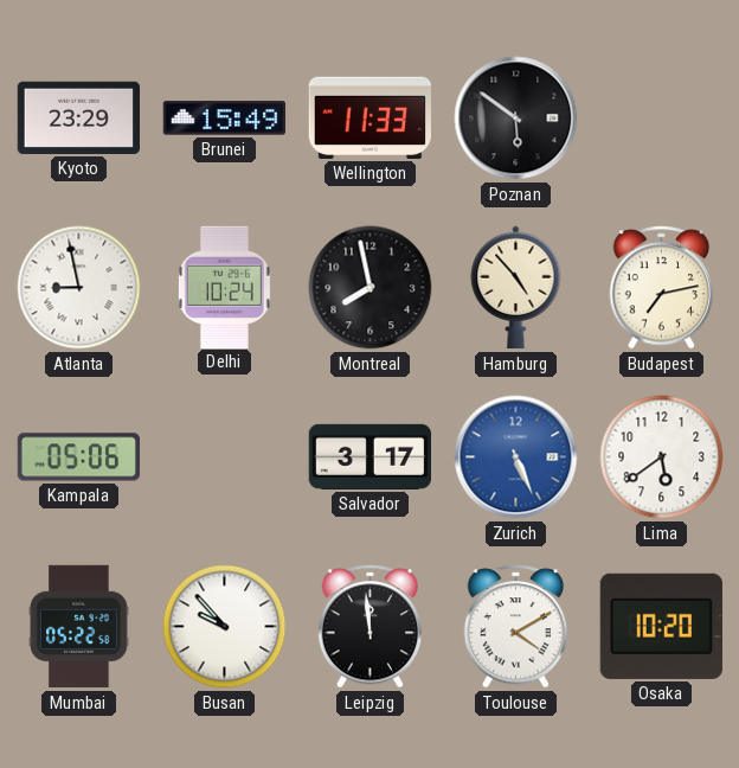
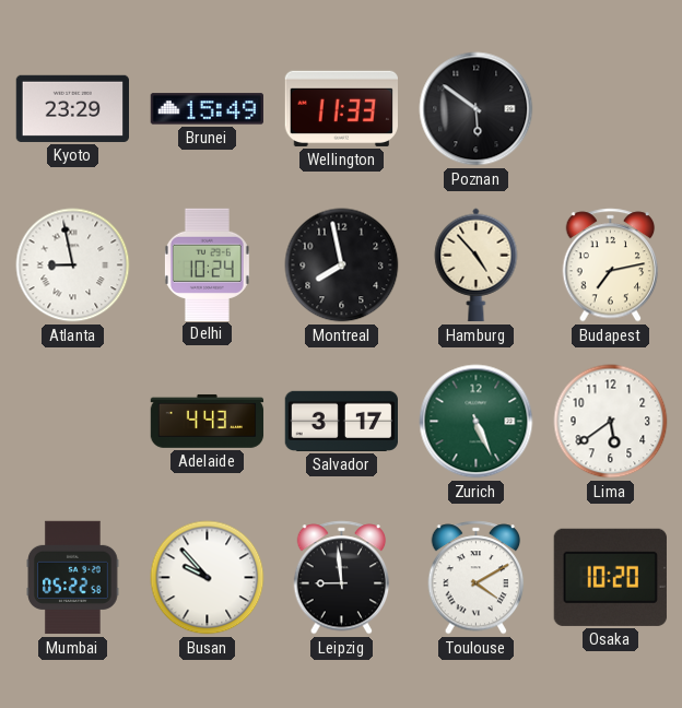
Kampala: 05:06 -> none (78, 457)
Adelaide: none -> 4:43 (208, 421)
Zurich dial: blue -> green (477, 422)
Leipzig: 11:59 -> 8:59 (342, 578)
